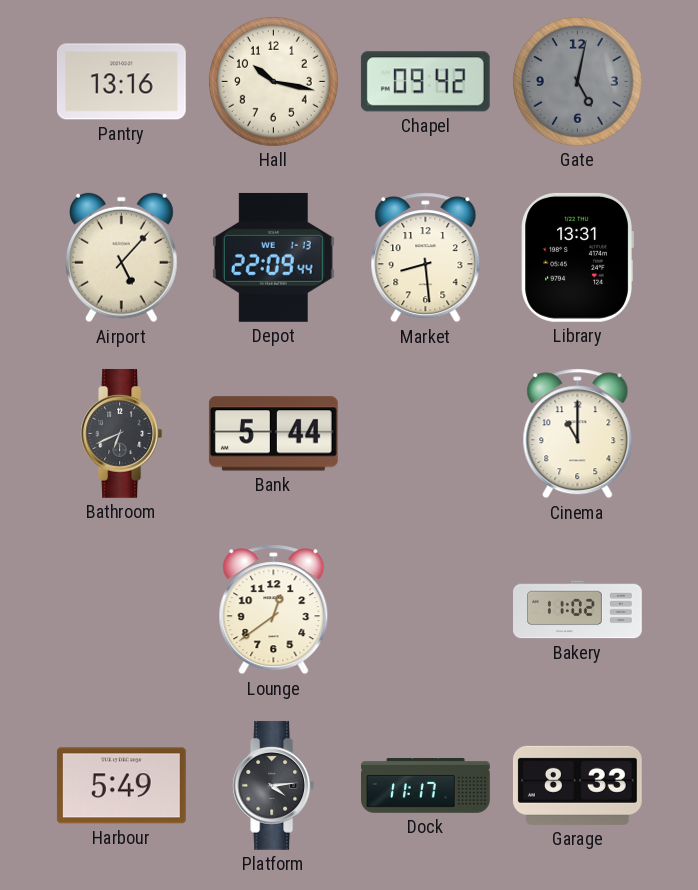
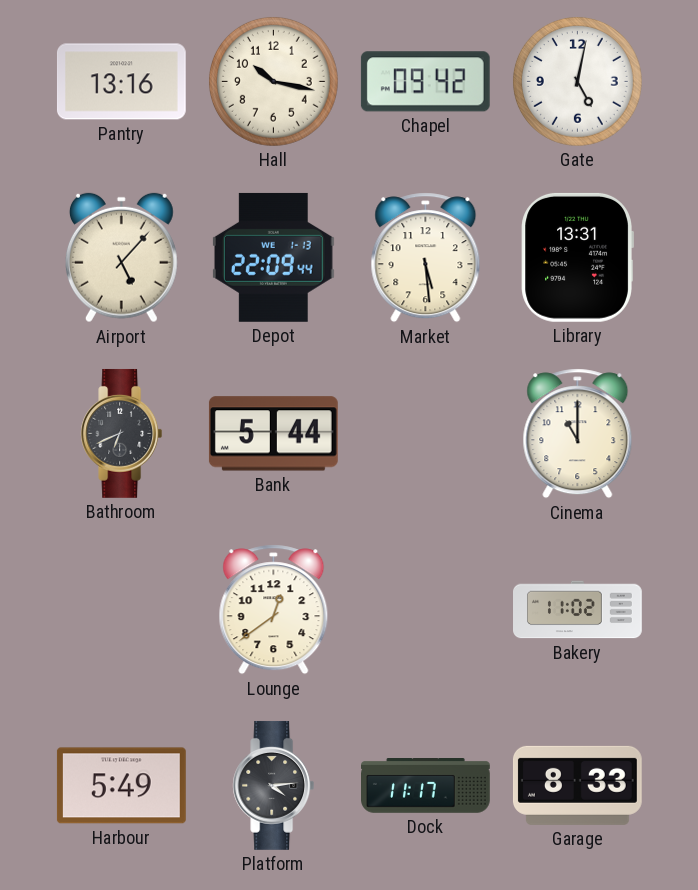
Gate dial: grey -> white (577, 81)
Market: 8:29 -> 5:29 (426, 258)
